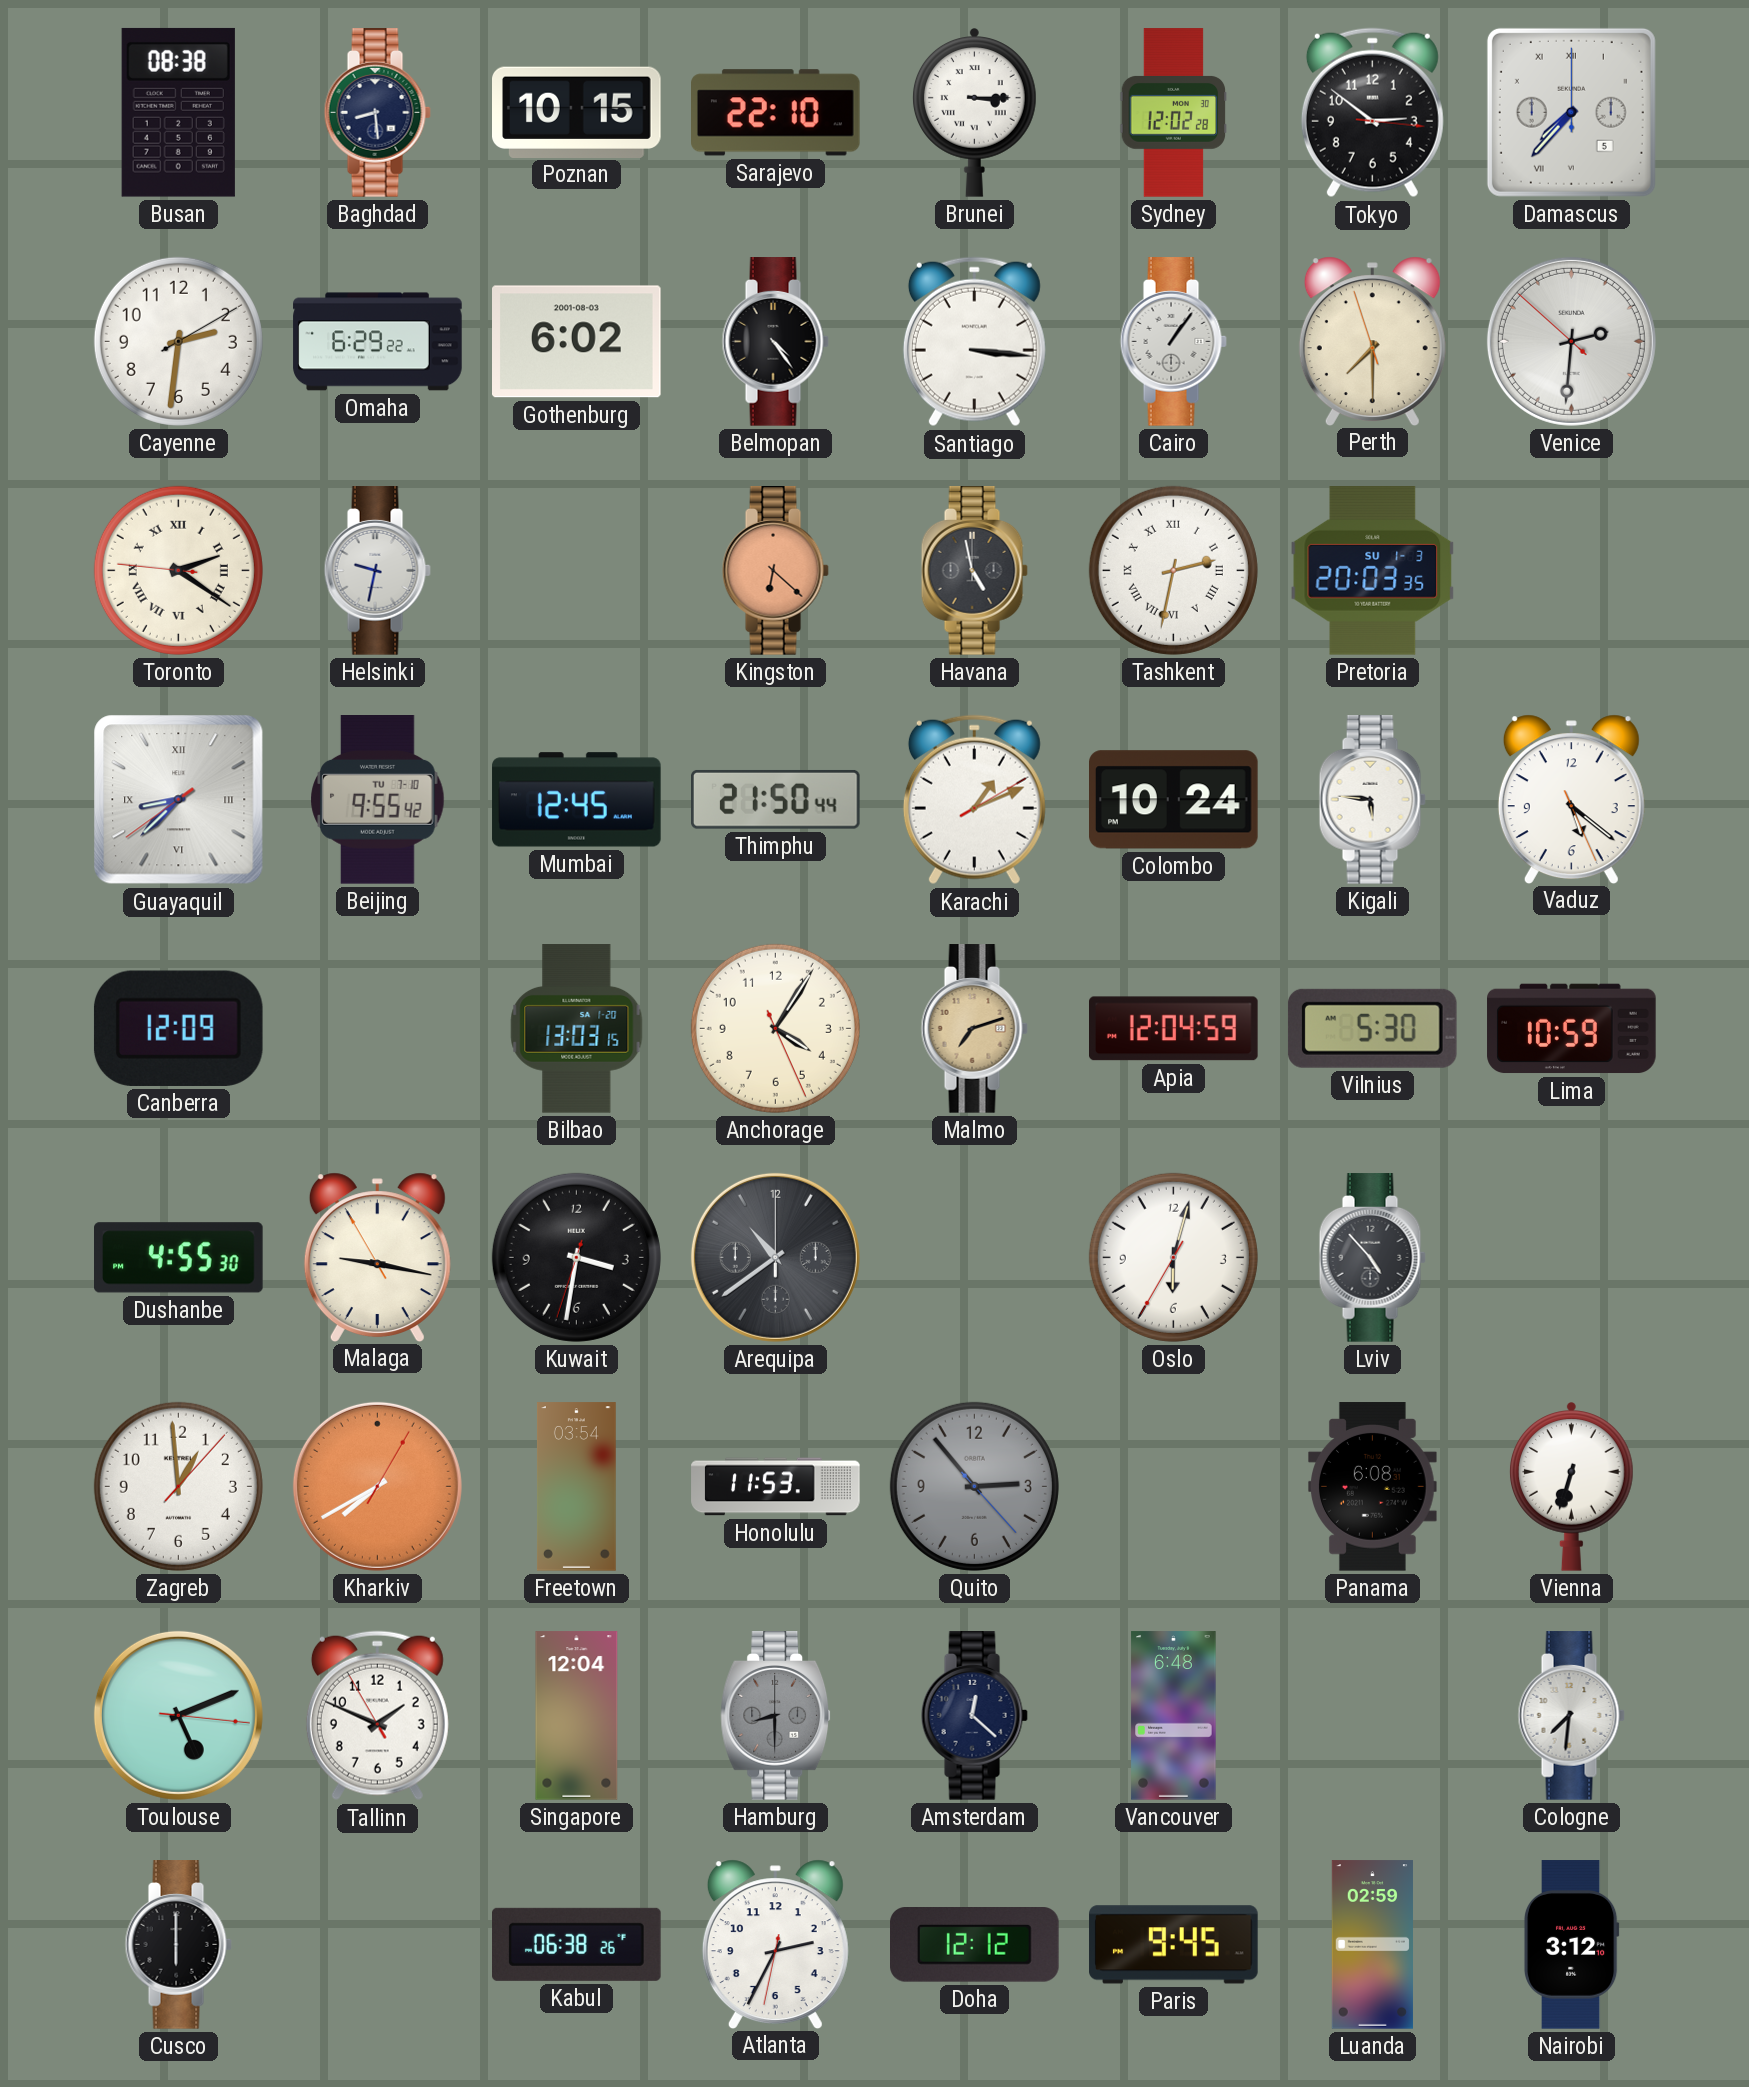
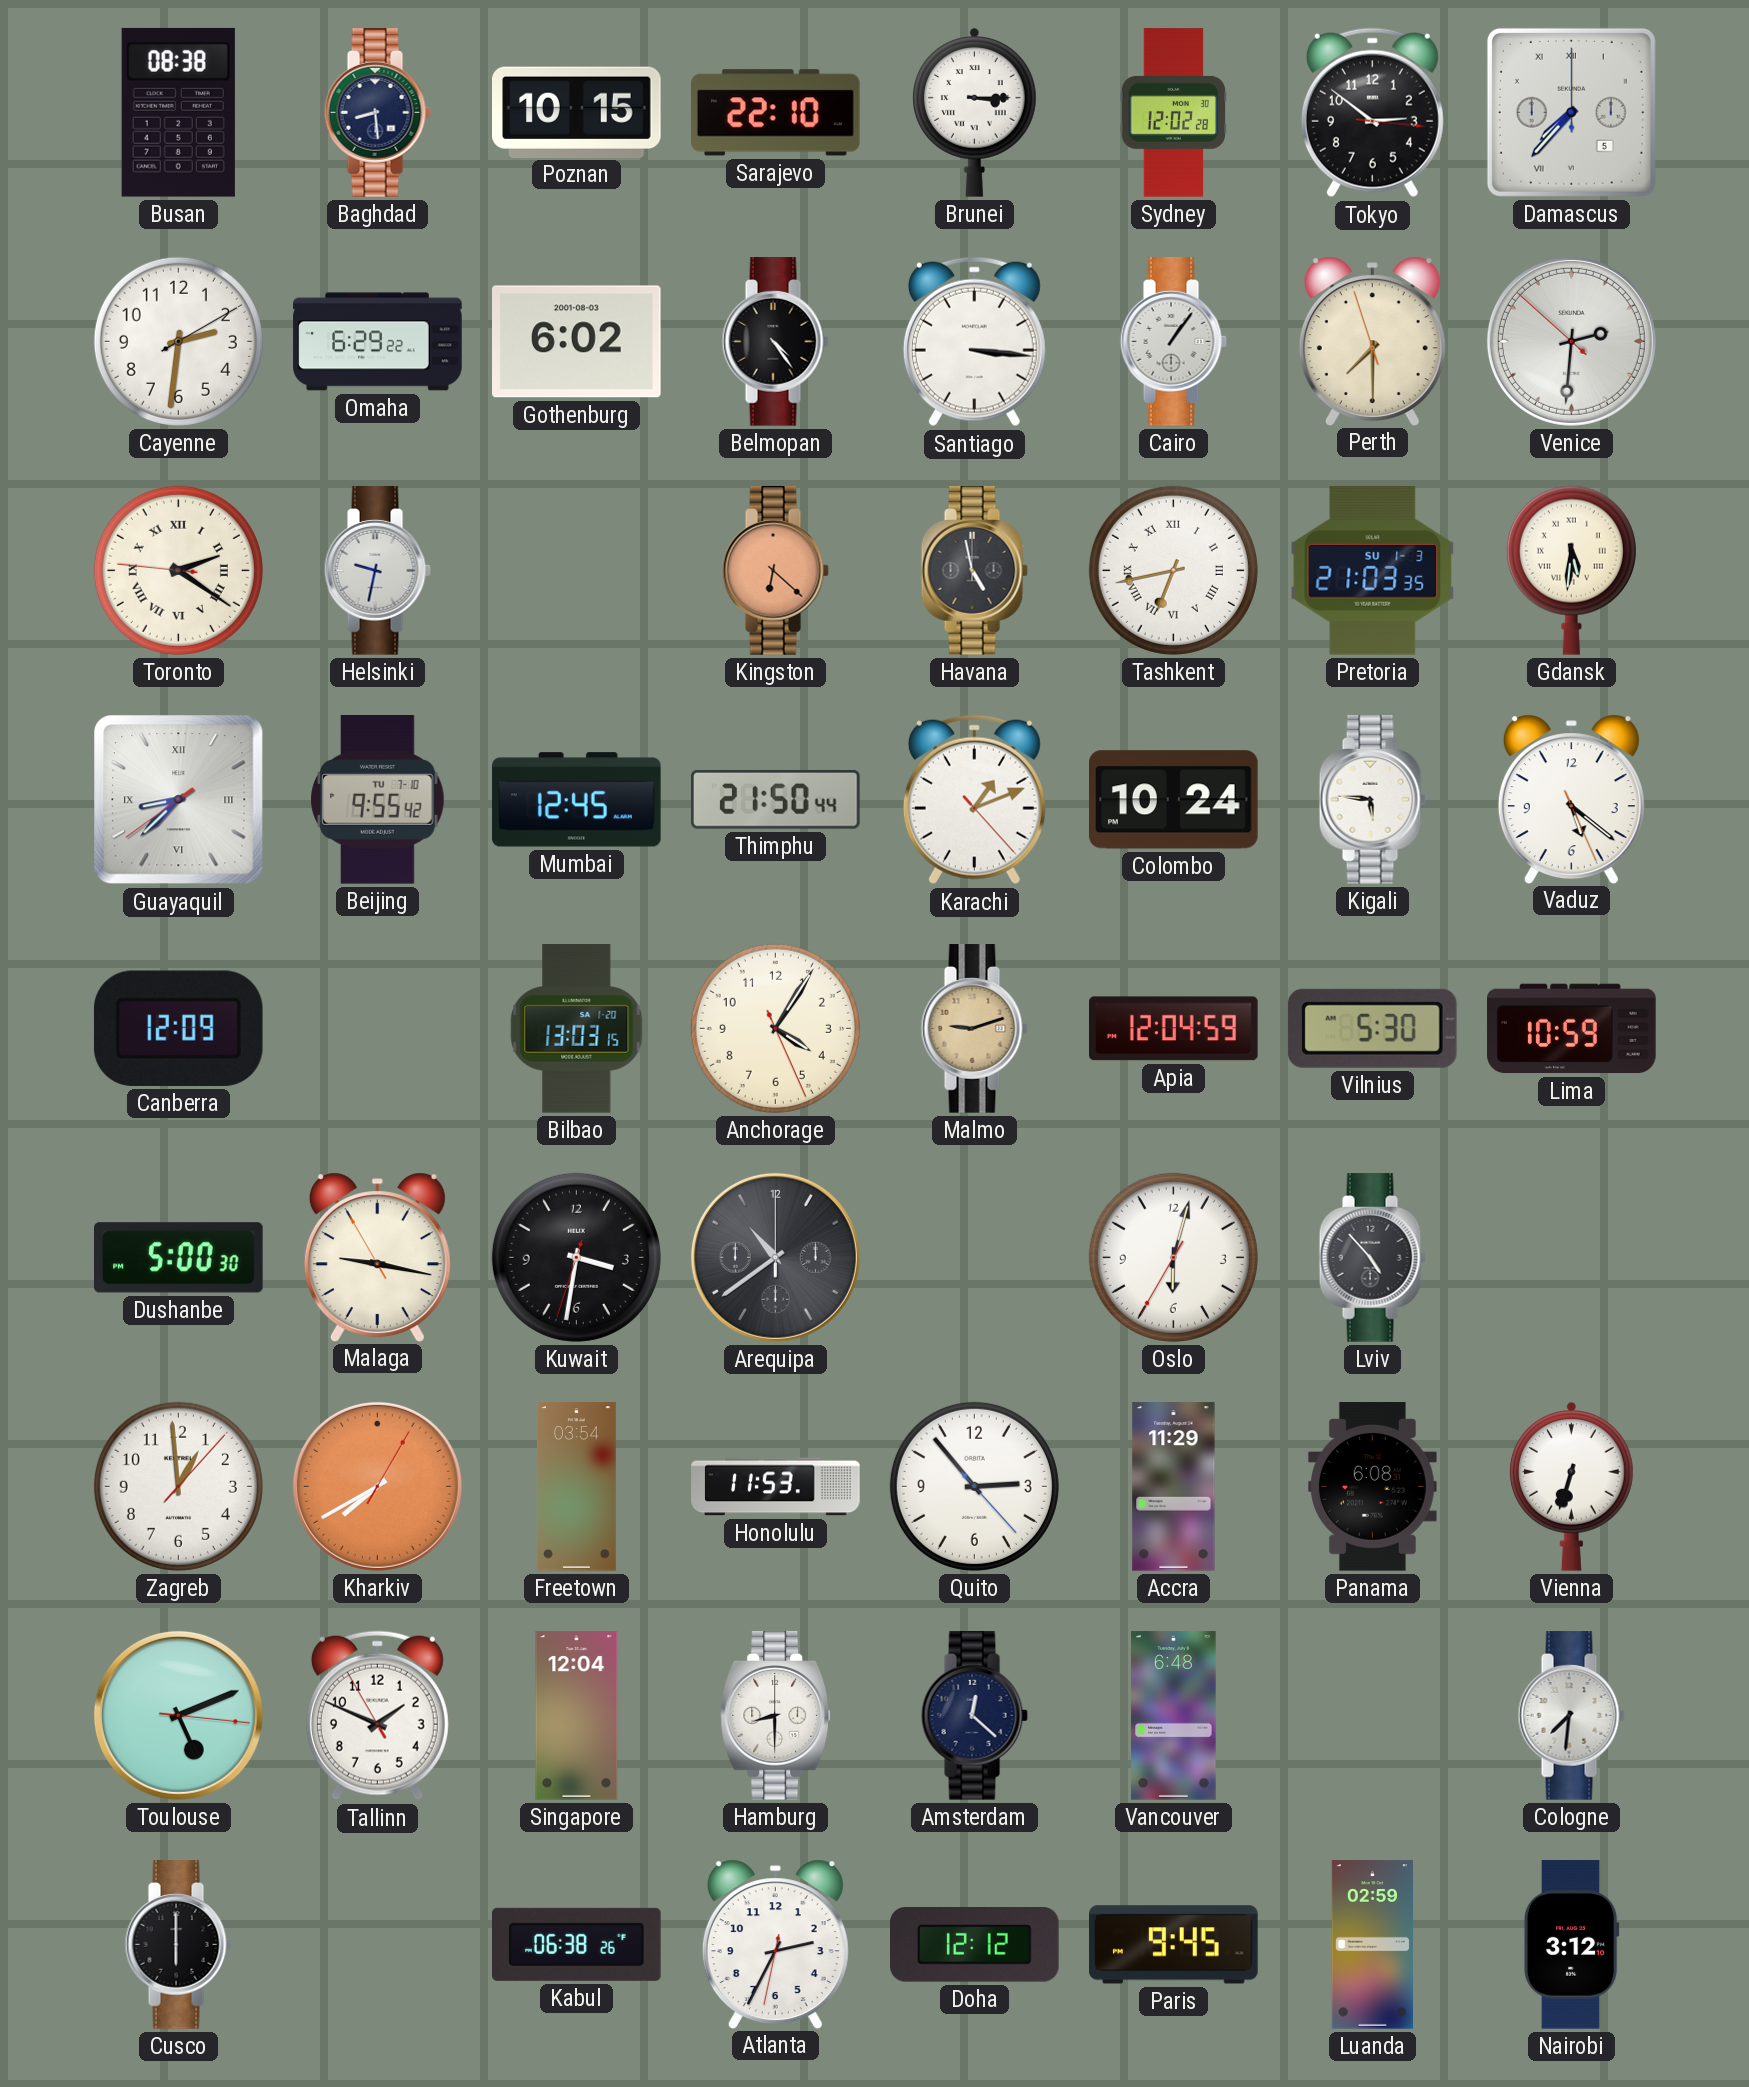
Tashkent: 2:32 -> 6:43 (1173, 570)
Pretoria: 20:03 -> 21:03 (1373, 571)
Gdansk: none -> 5:31 (1571, 570)
Karachi: 1:11:10 -> 1:11:23 (974, 800)
Malmo: 7:12 -> 9:12 (974, 1029)
Dushanbe: 4:55 -> 5:00 (179, 1258)
Quito dial: grey -> white (974, 1486)
Accra: none -> 11:29 (1174, 1487)
Hamburg dial: grey -> white (776, 1716)
